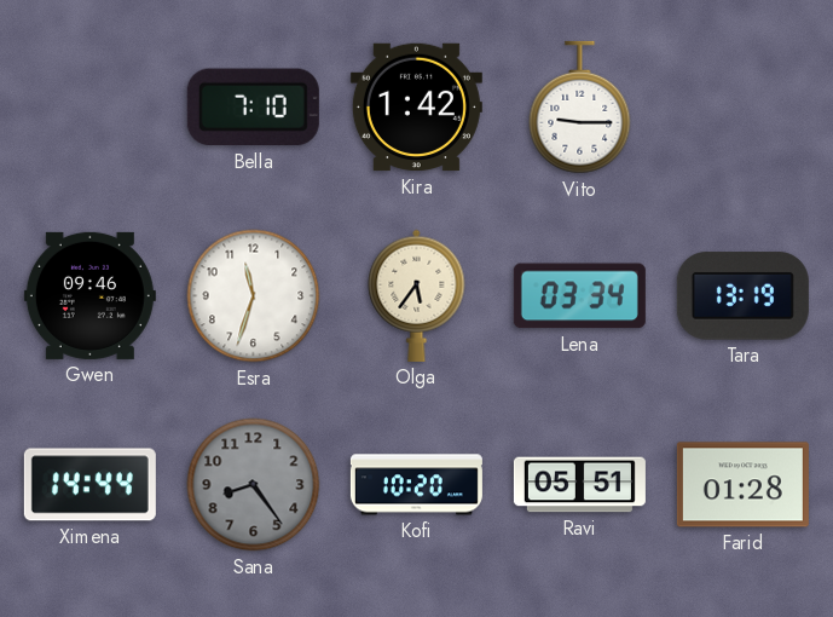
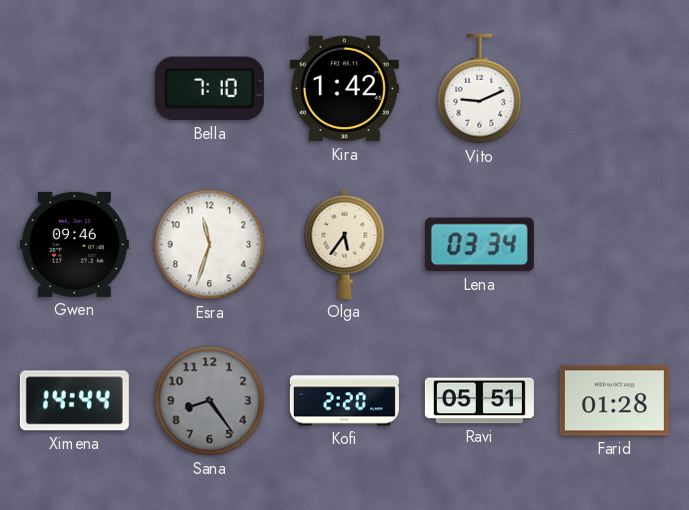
Vito: 9:15 -> 9:11 (480, 89)
Tara: 13:19 -> none (742, 296)
Kofi: 10:20 -> 2:20 (344, 401)
